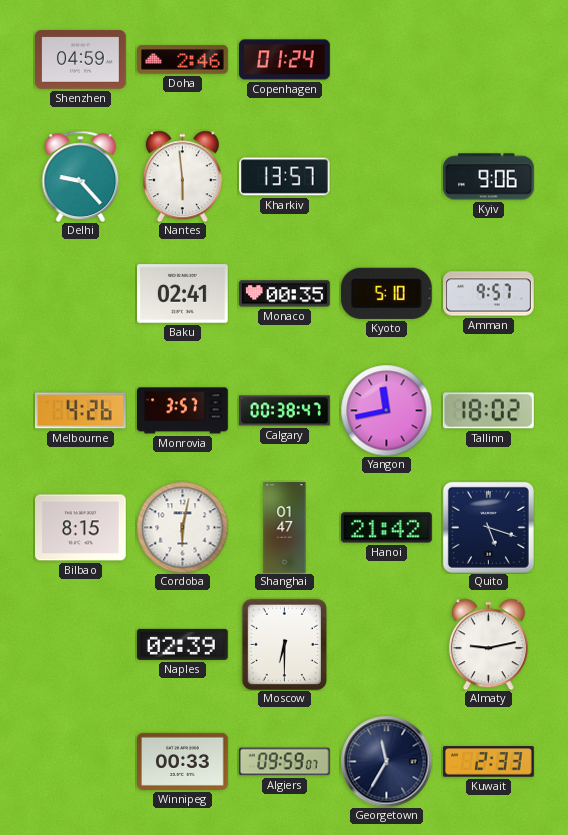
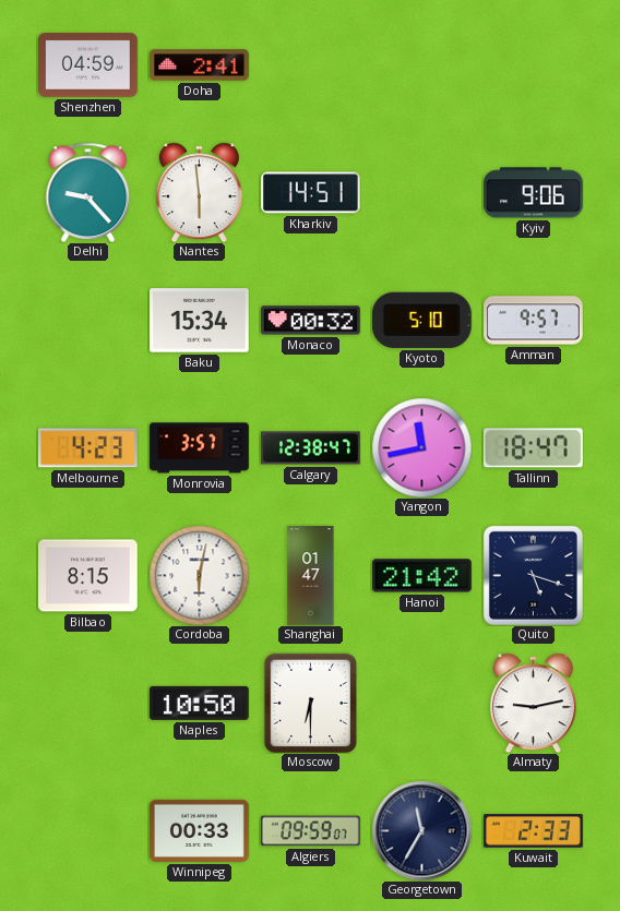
Doha: 2:46 -> 2:41 (200, 65)
Copenhagen: 01:24 -> none (285, 60)
Kharkiv: 13:57 -> 14:51 (311, 193)
Baku: 02:41 -> 15:34 (200, 321)
Monaco: 00:35 -> 00:32 (311, 321)
Melbourne: 4:26 -> 4:23 (88, 448)
Calgary: 00:38 -> 12:38 (311, 448)
Tallinn: 18:02 -> 18:47 (533, 448)
Naples: 02:39 -> 10:50 (199, 703)
